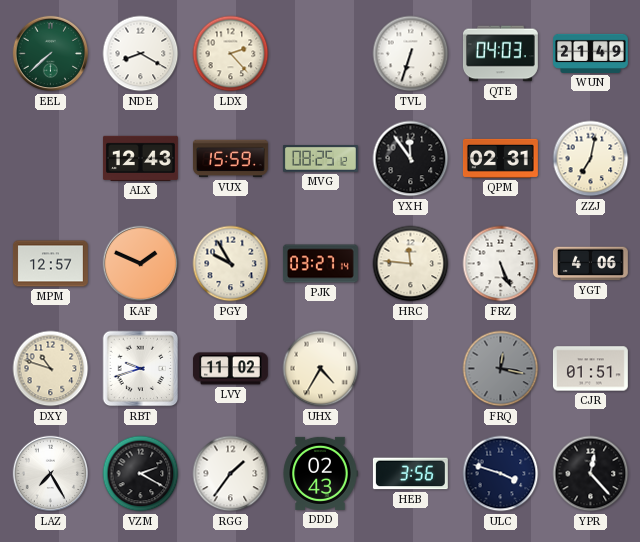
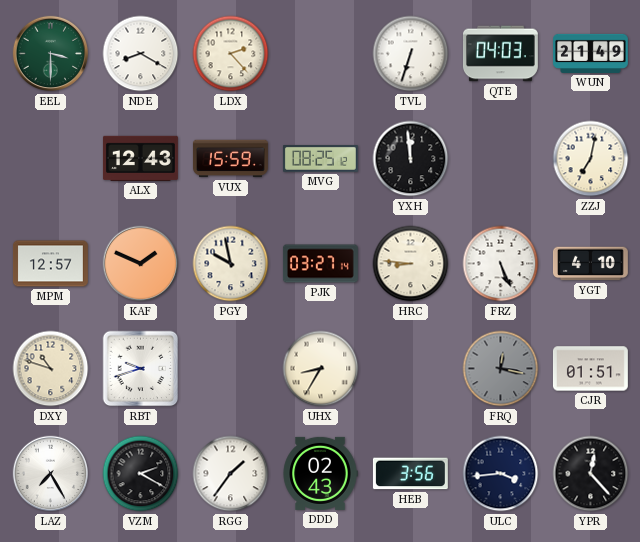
EEL: 7:38 -> 3:30 (51, 54)
YXH: 11:54 -> 11:59 (411, 159)
QPM: 02:31 -> none (500, 158)
PGY: 9:55 -> 9:58 (231, 264)
HRC: 11:46 -> 8:46 (411, 264)
YGT: 4:06 -> 4:10 (590, 264)
LVY: 11:02 -> none (230, 369)
UHX: 4:35 -> 8:35 (321, 369)
ULC: 3:48 -> 3:44 (501, 474)
